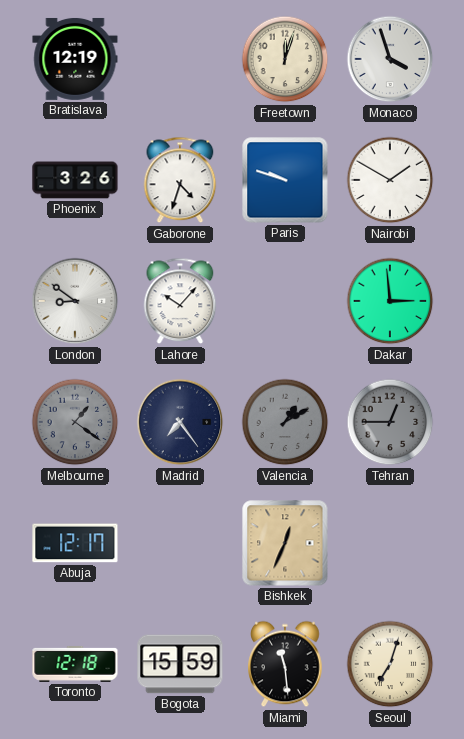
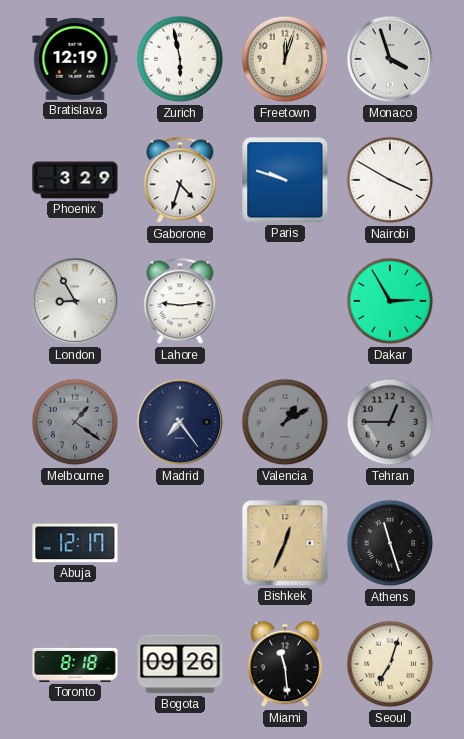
Zurich: none -> 5:58 (180, 59)
Phoenix: 3:26 -> 3:29 (75, 180)
Nairobi: 1:50 -> 3:50 (390, 180)
London: 8:51 -> 8:55 (75, 301)
Lahore: 10:07 -> 9:14 (180, 301)
Dakar: 2:59 -> 2:55 (390, 301)
Athens: none -> 11:27 (390, 543)
Toronto: 12:18 -> 8:18 (75, 664)
Bogota: 15:59 -> 09:26 (180, 664)
